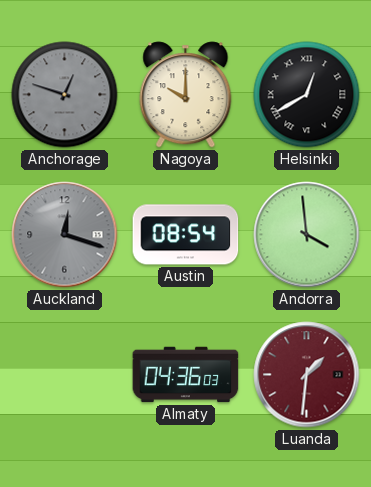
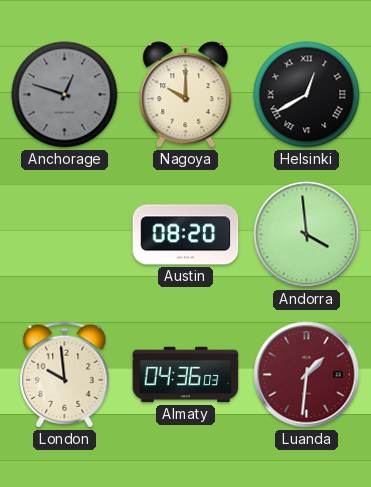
Auckland: 12:18 -> none (65, 235)
Austin: 08:54 -> 08:20 (186, 235)
London: none -> 9:59 (65, 375)
